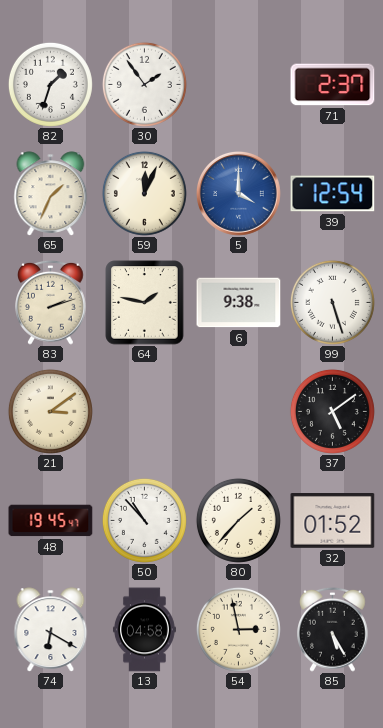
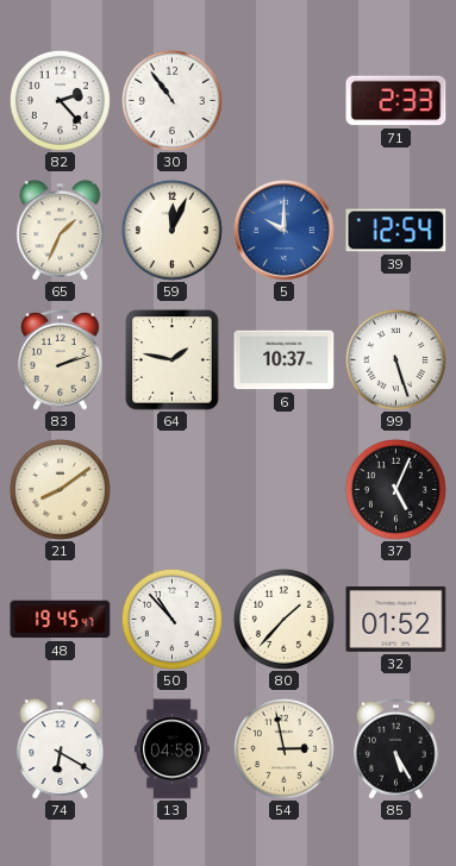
82: 1:33 -> 2:23 (60, 100)
30: 1:54 -> 10:54 (171, 100)
71: 2:37 -> 2:33 (396, 101)
5: 4:00 -> 10:00 (285, 231)
6: 9:38 -> 10:37 (285, 360)
21: 3:09 -> 8:09 (60, 489)
37: 5:09 -> 5:04 (395, 489)
